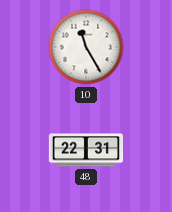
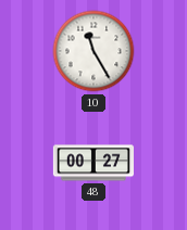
48: 22:31 -> 00:27 (92, 163)
